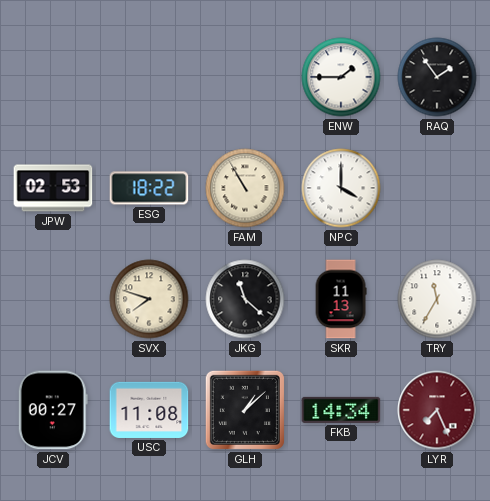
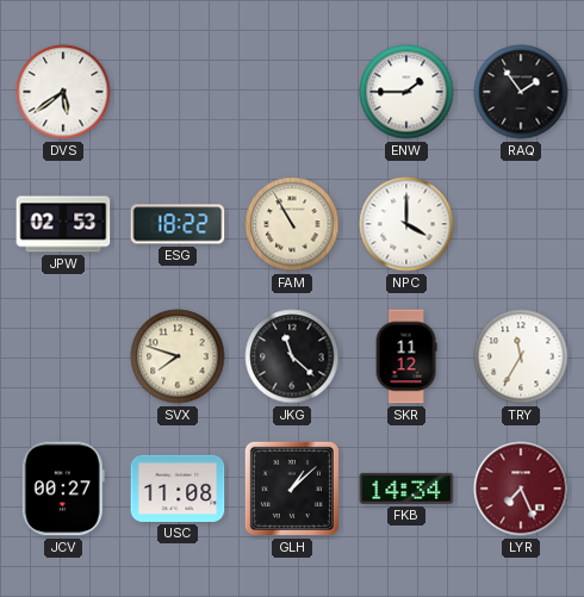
DVS: none -> 5:39 (63, 92)
SKR: 11:13 -> 11:12 (406, 356)
